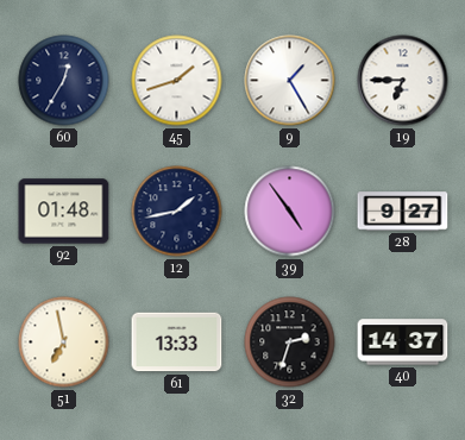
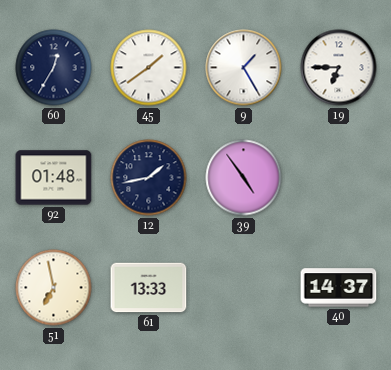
45: 1:42 -> 1:39 (149, 68)
28: 9:27 -> none (403, 212)
32: 2:33 -> none (290, 342)
